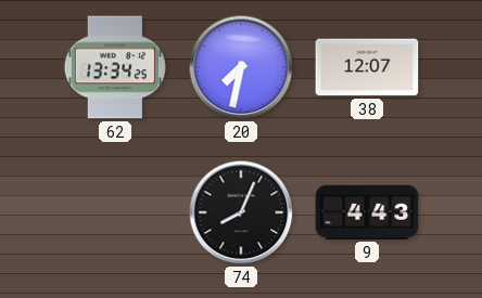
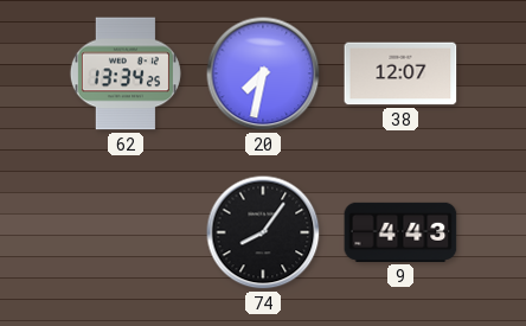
74: 8:04 -> 8:06 (263, 232)
